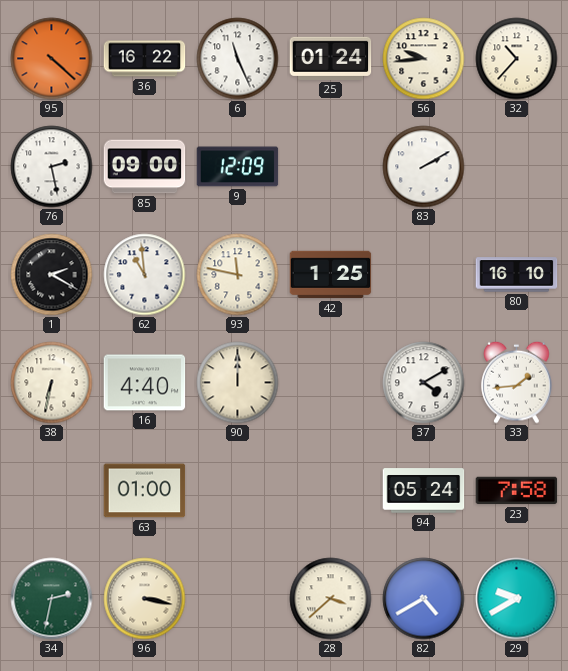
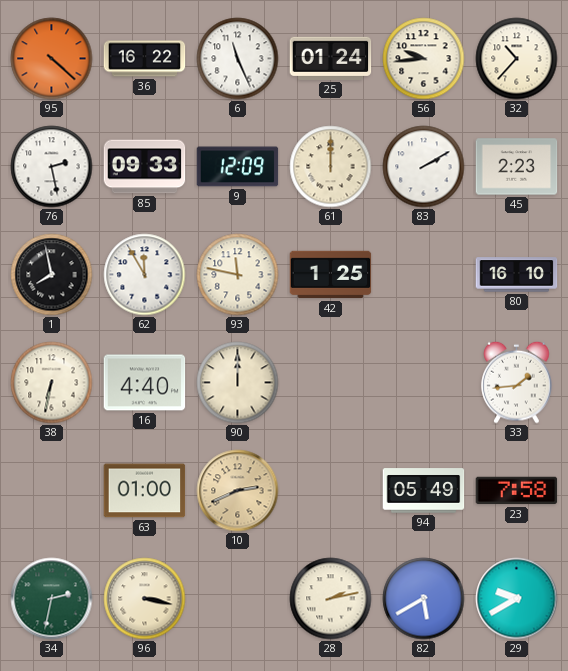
85: 09:00 -> 09:33 (145, 167)
61: none -> 12:00 (331, 167)
45: none -> 2:23 (517, 167)
1: 2:20 -> 7:58 (52, 275)
62: 10:59 -> 11:55 (145, 275)
37: 4:10 -> none (424, 383)
10: none -> 2:41 (238, 491)
94: 05:24 -> 05:49 (424, 491)
28: 3:38 -> 2:13 (331, 599)
82: 4:40 -> 5:40 (424, 599)
